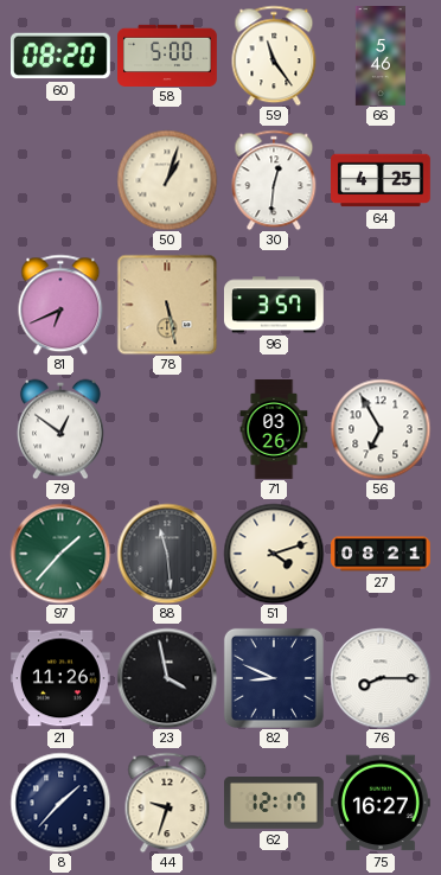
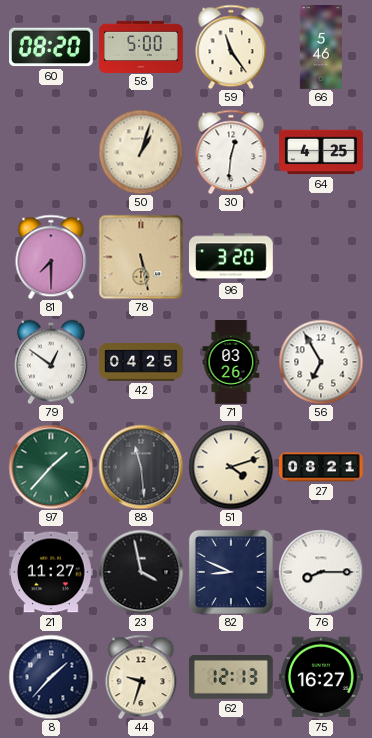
81: 6:41 -> 7:30 (51, 257)
96: 3:57 -> 3:20 (231, 257)
42: none -> 04:25 (142, 362)
21: 11:26 -> 11:27 (52, 572)
62: 12:17 -> 12:13 (232, 678)
